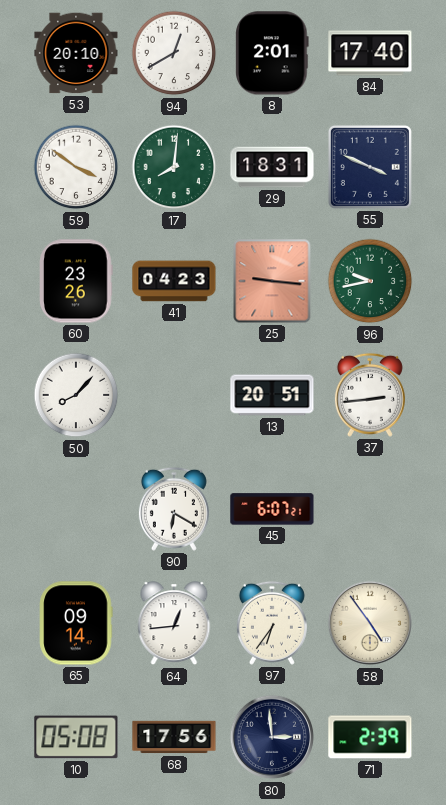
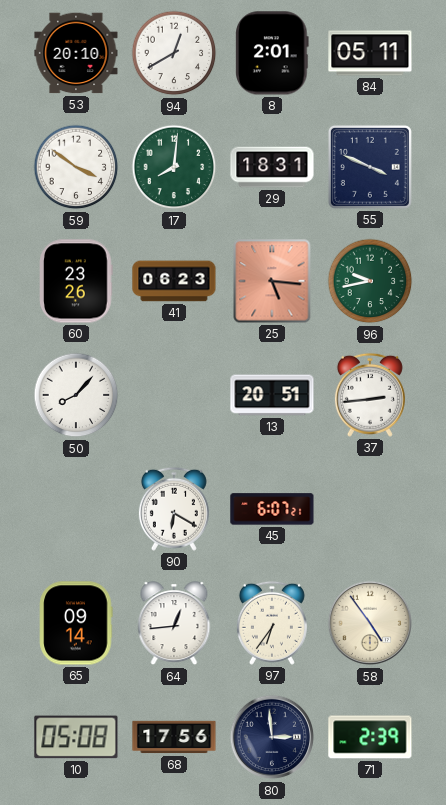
84: 17:40 -> 05:11 (370, 53)
41: 04:23 -> 06:23 (174, 281)
25: 9:16 -> 5:16 (272, 281)
